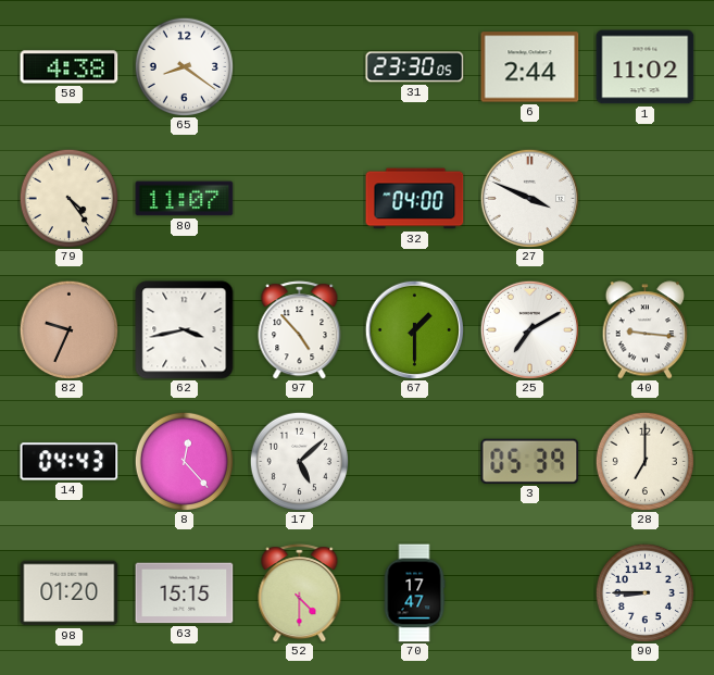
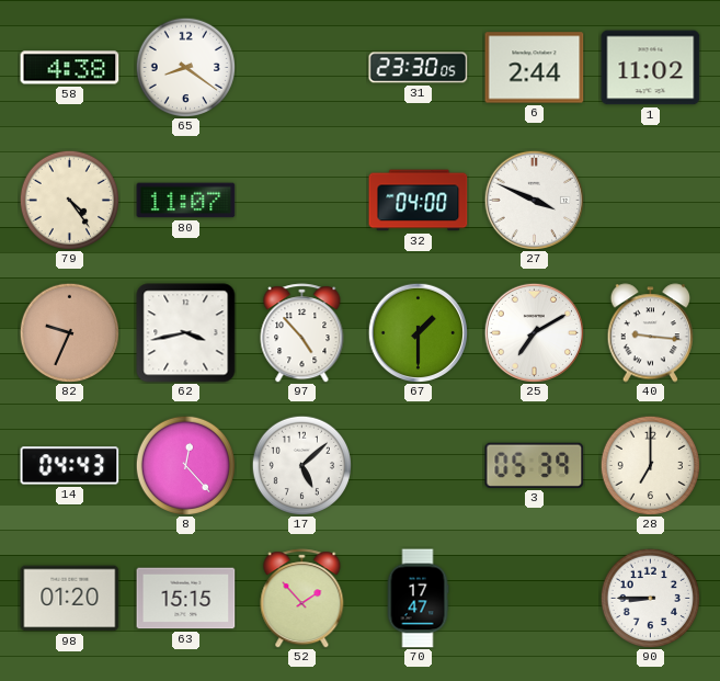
52: 4:30 -> 1:53 (302, 599)
